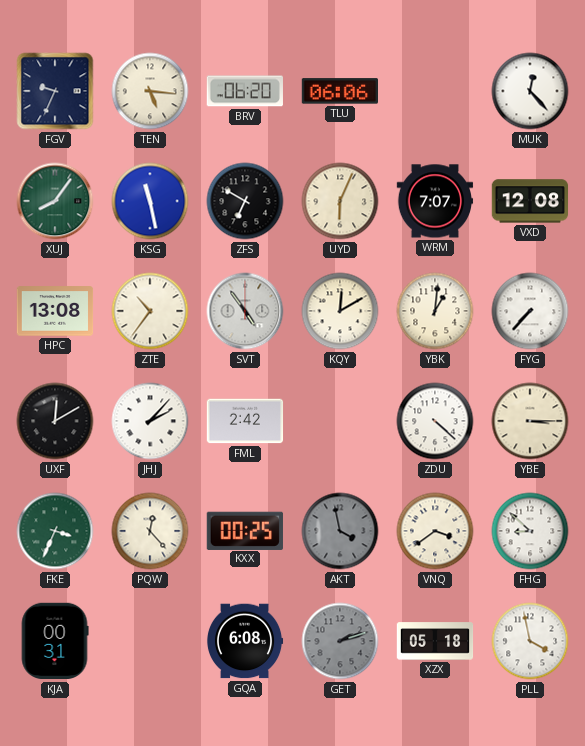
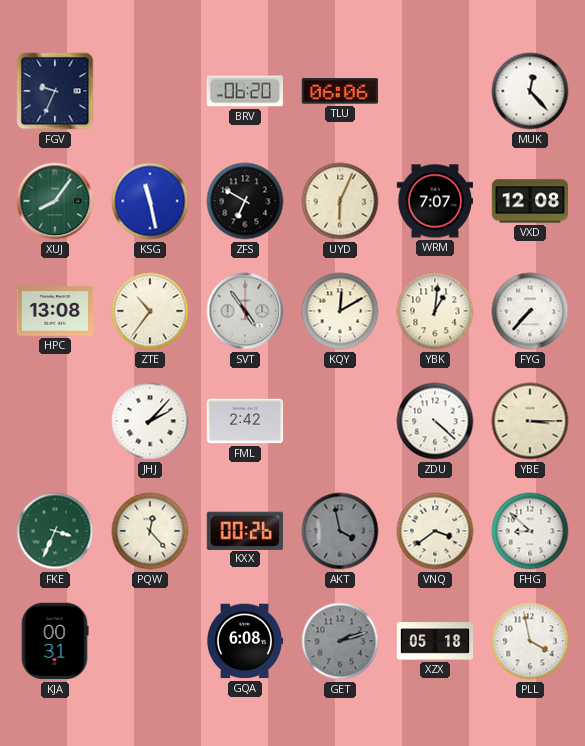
TEN: 5:16 -> none (150, 91)
UXF: 12:10 -> none (55, 421)
KXX: 00:25 -> 00:26 (245, 530)
